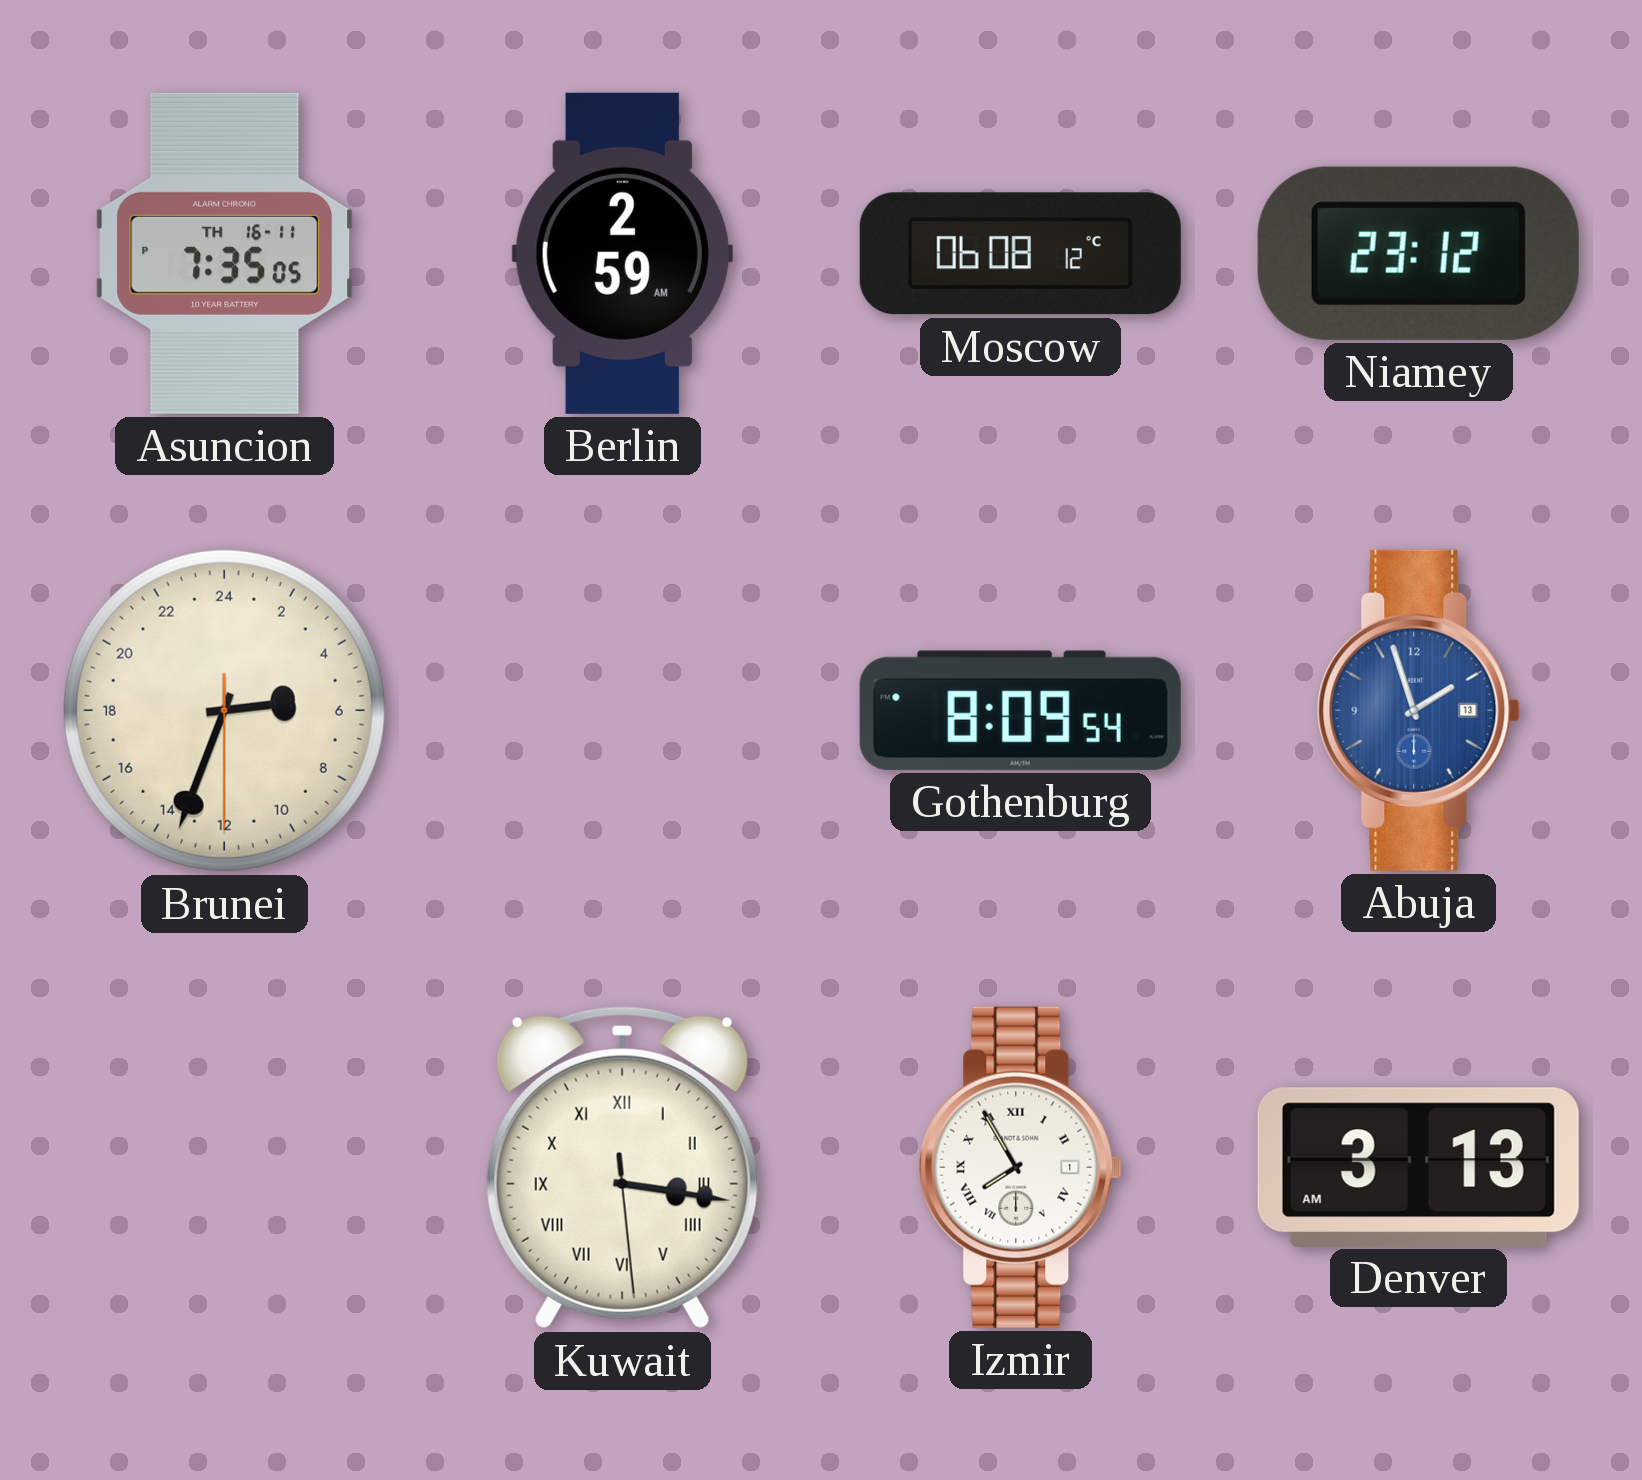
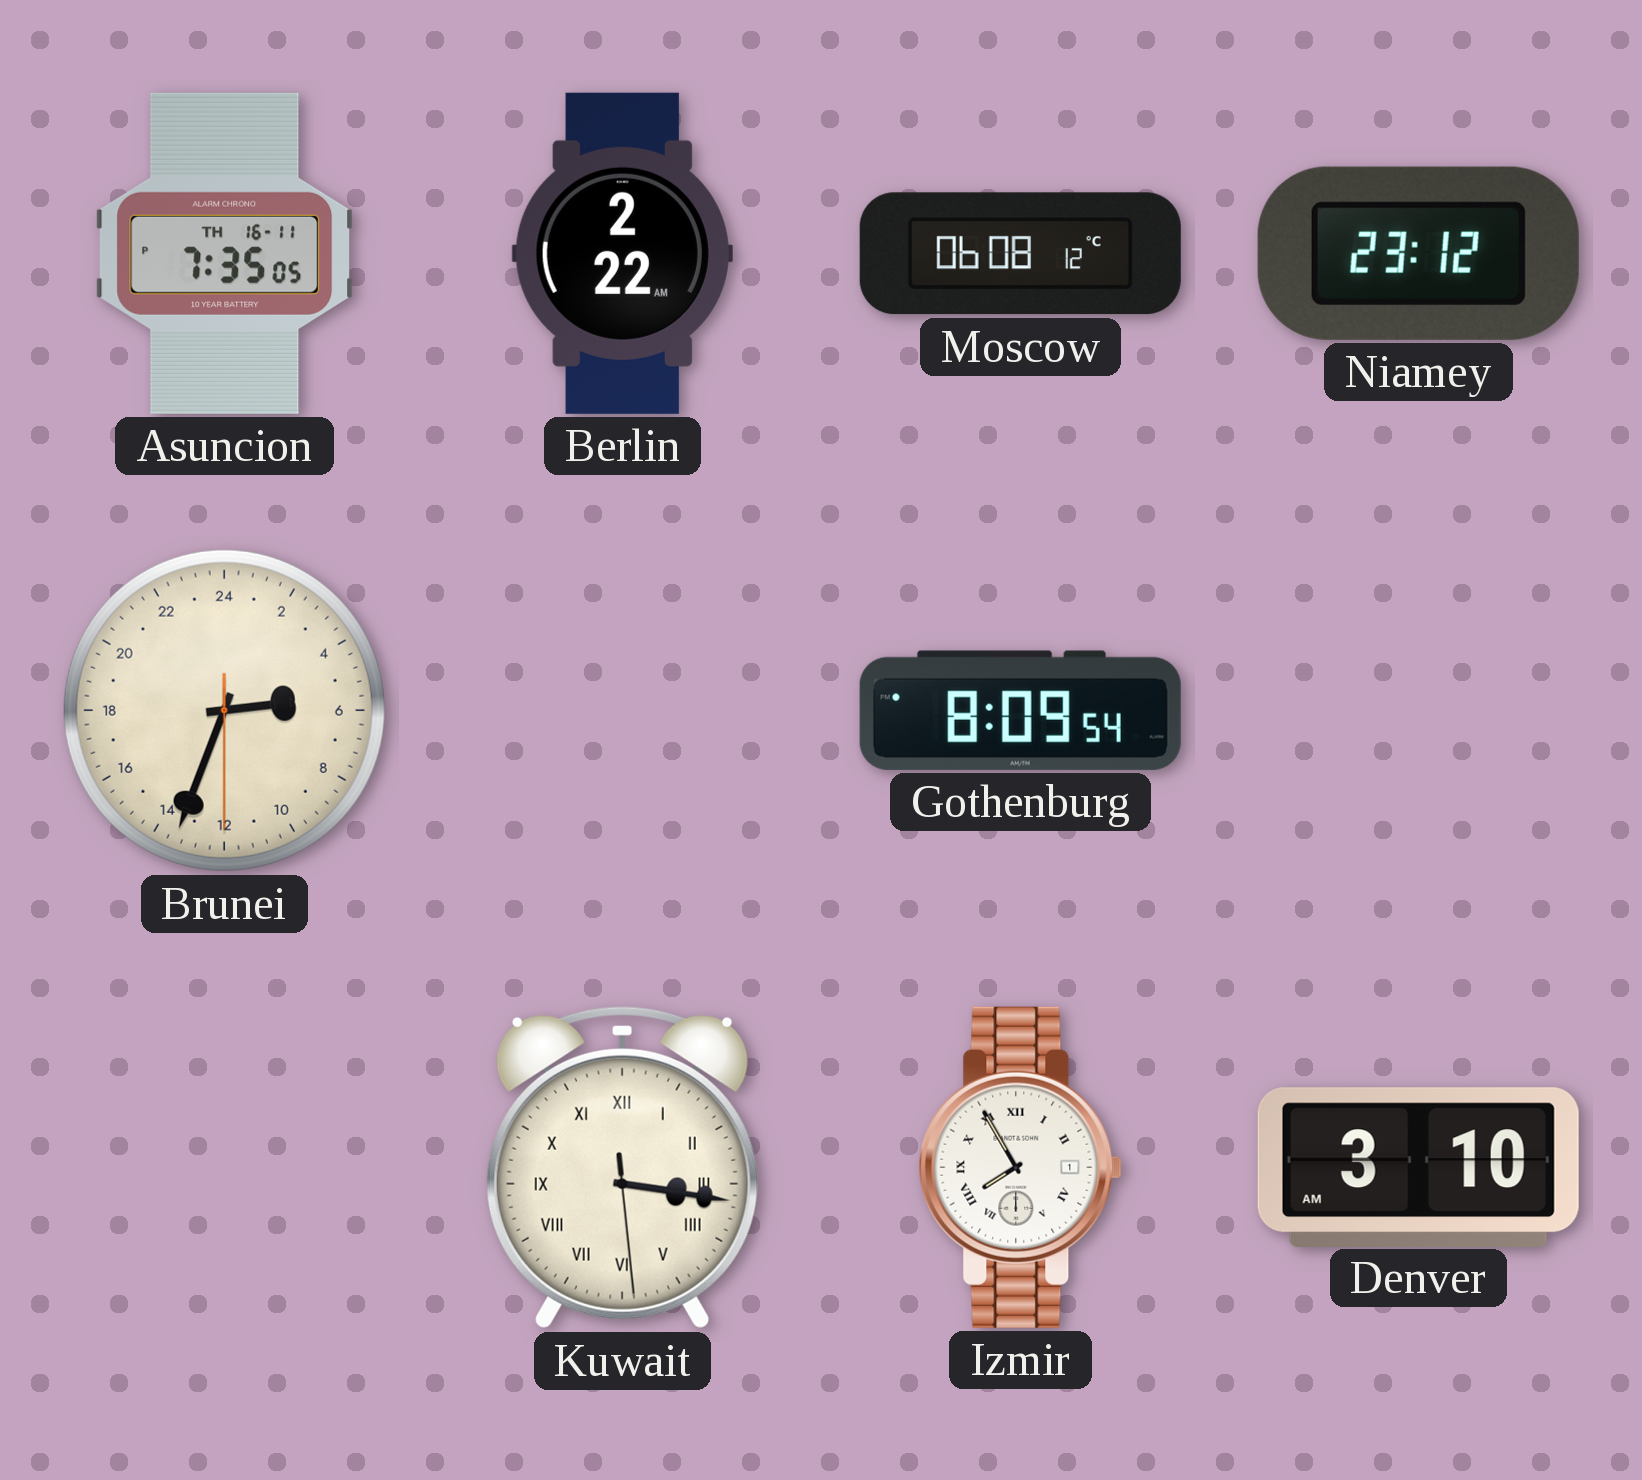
Berlin: 2:59 -> 2:22 (622, 253)
Abuja: 1:57 -> none (1418, 710)
Denver: 3:13 -> 3:10 (1418, 1167)
